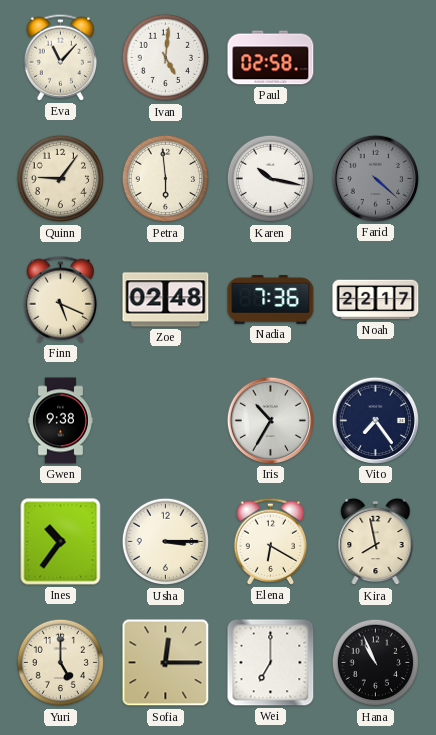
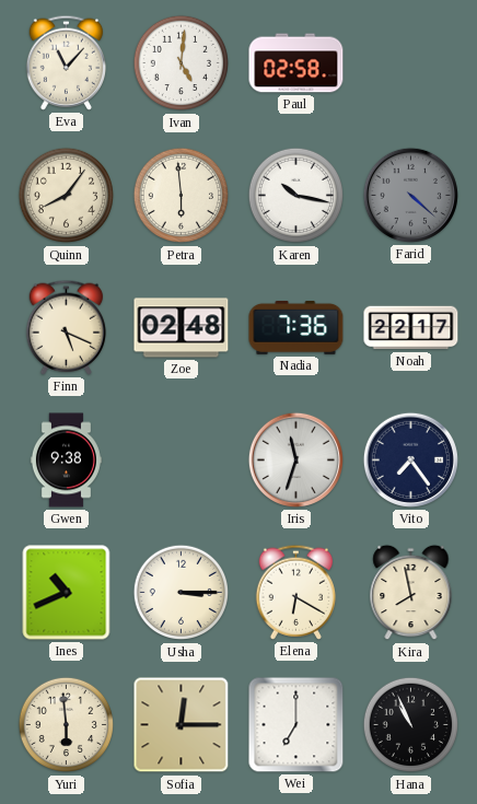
Quinn: 9:06 -> 8:06 (67, 196)
Iris: 10:35 -> 11:33 (295, 459)
Ines: 10:36 -> 10:41 (67, 593)
Yuri: 5:00 -> 5:59 (67, 725)
